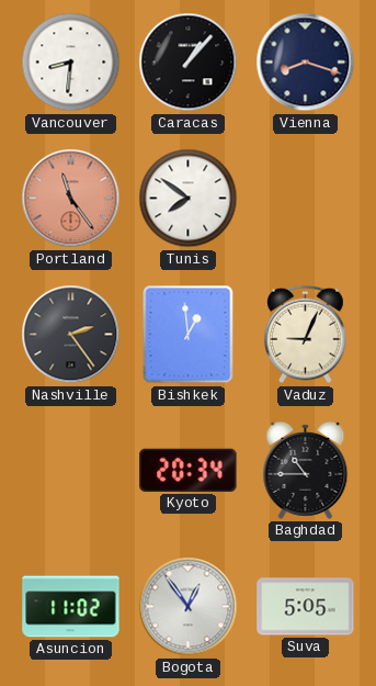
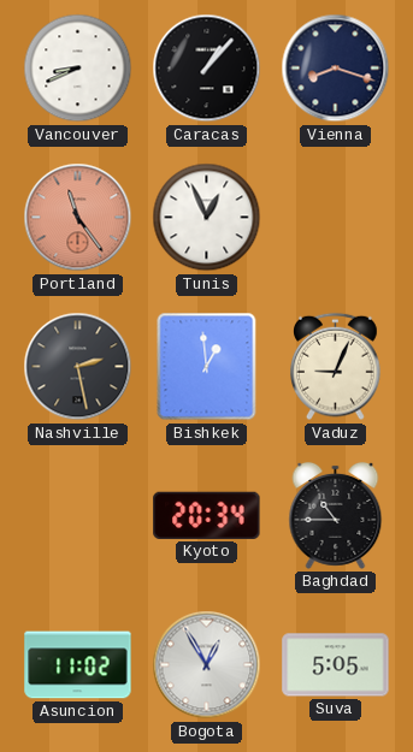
Vancouver: 8:31 -> 8:41 (78, 69)
Tunis: 7:51 -> 12:56 (207, 218)
Nashville: 2:24 -> 2:28 (78, 367)
Bogota: 12:54 -> 12:55 (207, 665)
